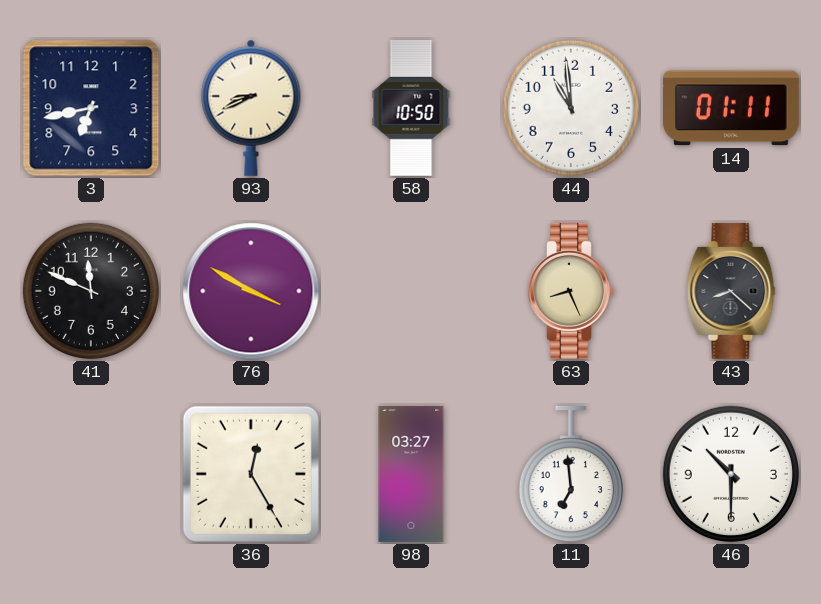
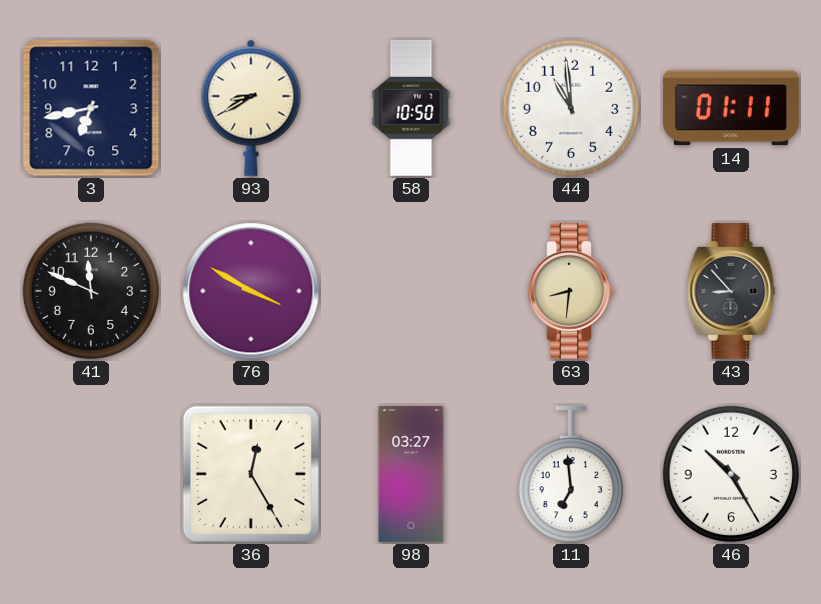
93: 8:41 -> 8:40 (251, 108)
63: 8:26 -> 8:31 (571, 291)
43: 8:22 -> 8:53 (731, 291)
46: 10:30 -> 10:25 (731, 474)
